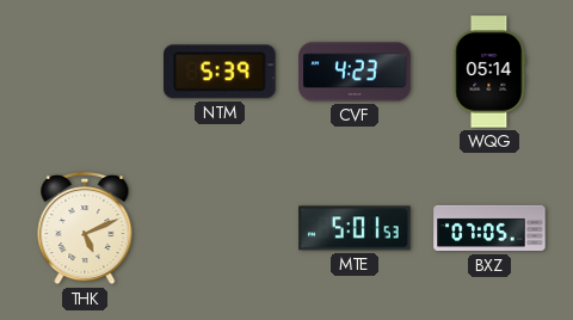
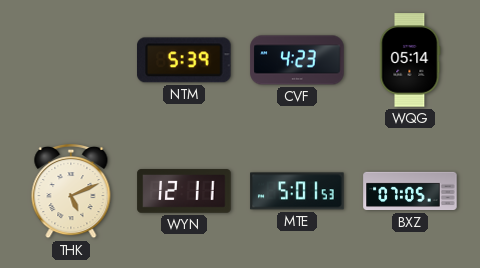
WYN: none -> 12:11 (184, 191)
